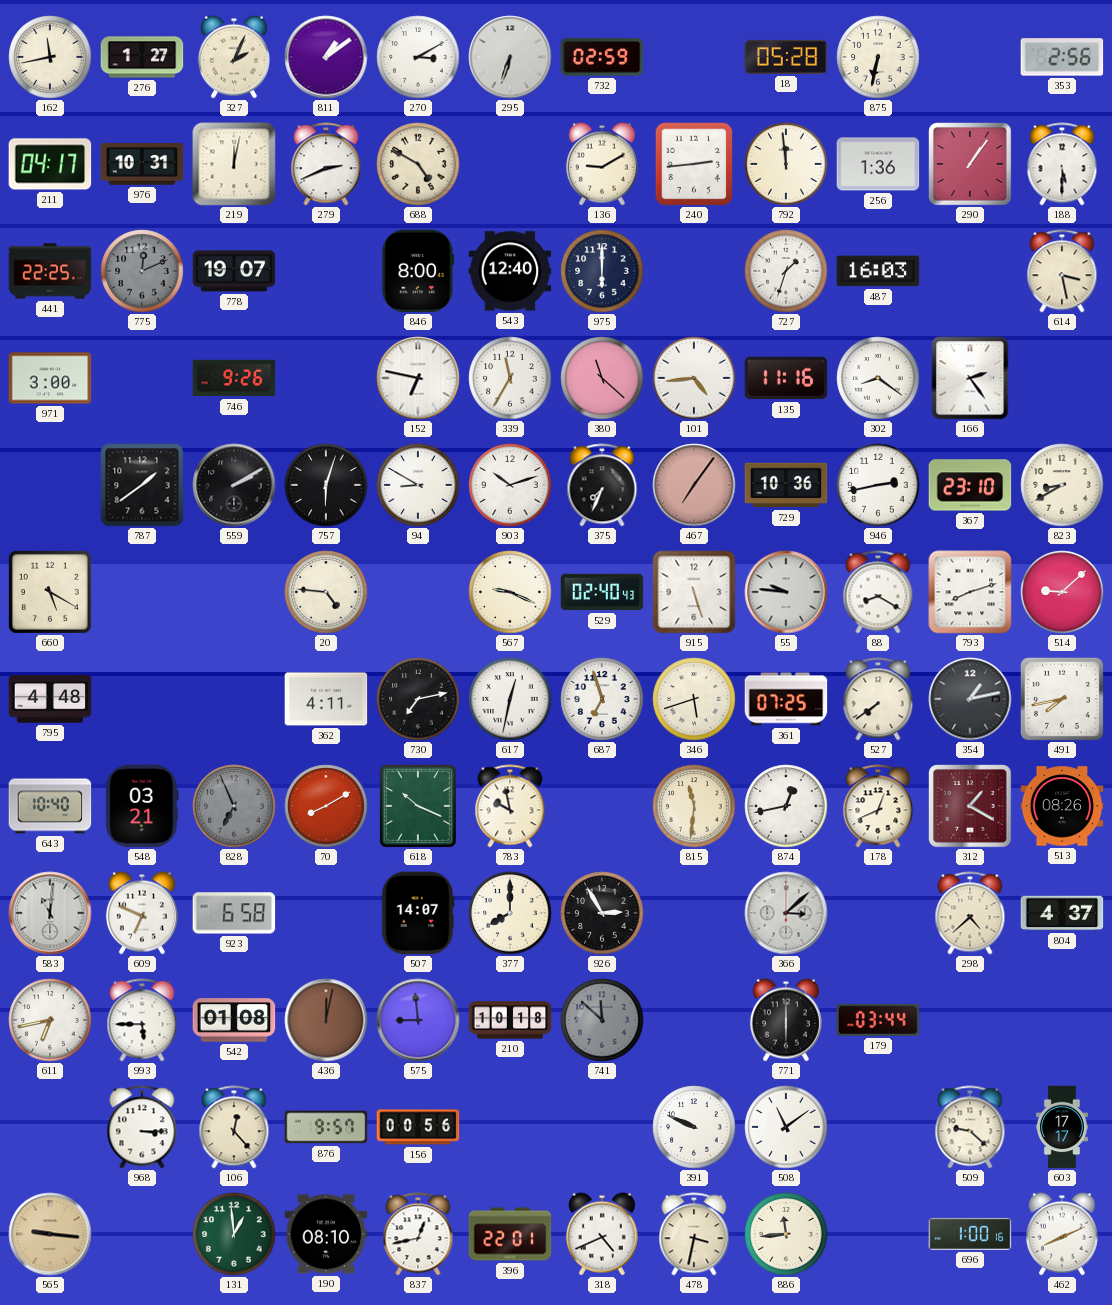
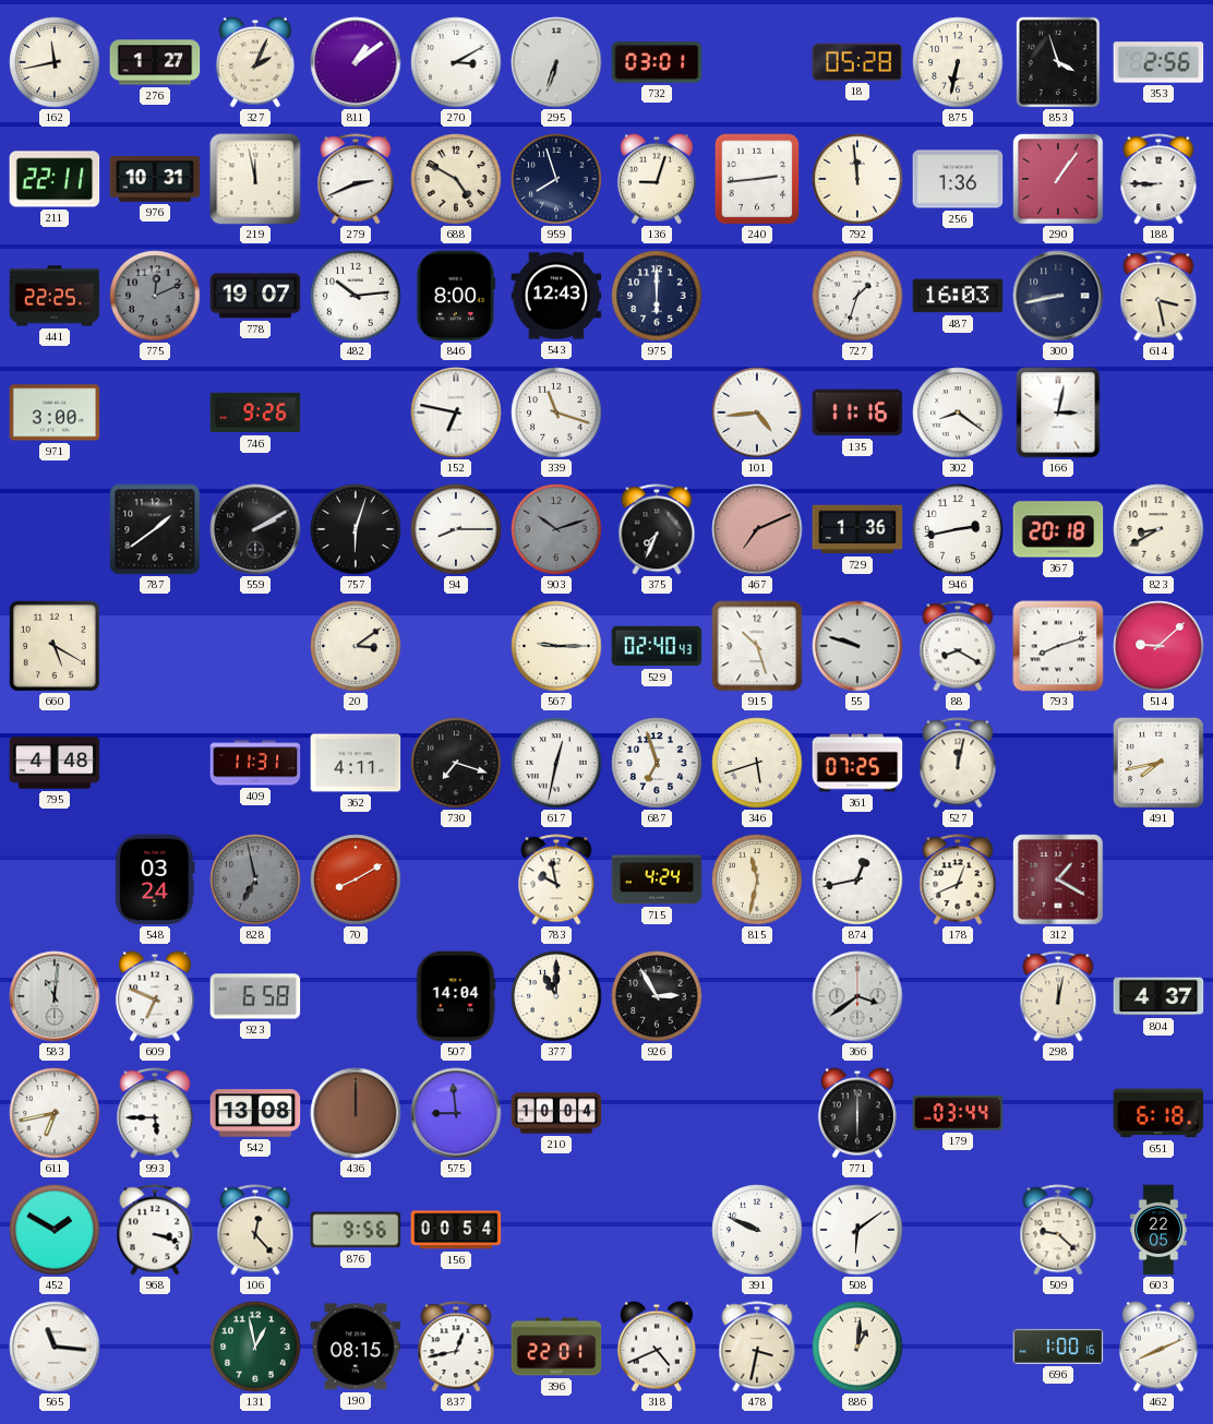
732: 02:59 -> 03:01 (657, 62)
853: none -> 3:57 (1058, 62)
211: 04:17 -> 22:11 (55, 179)
219: 12:02 -> 11:58 (255, 179)
959: none -> 7:57 (556, 179)
136: 9:10 -> 9:03 (657, 179)
188: 5:30 -> 8:45 (1158, 179)
482: none -> 10:14 (356, 296)
543: 12:40 -> 12:43 (556, 296)
300: none -> 8:43 (1058, 296)
339: 11:35 -> 11:18 (556, 412)
380: 11:22 -> none (602, 378)
166: 2:24 -> 3:02 (1058, 412)
94: 8:50 -> 8:15 (456, 529)
903 dial: white -> grey (556, 529)
467: 7:06 -> 7:11 (757, 529)
729: 10:36 -> 1:36 (857, 529)
367: 23:10 -> 20:18 (1058, 529)
20: 4:46 -> 3:09 (356, 646)
567: 9:19 -> 9:15 (556, 646)
915: 5:27 -> 10:27 (757, 646)
55: 9:46 -> 9:48 (857, 646)
409: none -> 11:31 (255, 763)
730: 7:13 -> 7:18 (456, 763)
527: 7:39 -> 12:02 (958, 763)
354: 1:13 -> none (970, 699)
643: 10:40 -> none (50, 806)
548: 03:21 -> 03:24 (155, 879)
828: 6:56 -> 6:58 (255, 879)
618: 10:19 -> none (418, 806)
715: none -> 4:24 (657, 879)
815: 11:31 -> 11:32 (757, 879)
513: 08:26 -> none (1062, 806)
507: 14:07 -> 14:04 (456, 996)
377: 8:00 -> 11:00 (556, 996)
366: 3:08 -> 3:39 (857, 996)
298: 4:38 -> 12:02 (1058, 996)
542: 01:08 -> 13:08 (255, 1113)
436: 12:02 -> 12:00 (356, 1113)
210: 10:18 -> 10:04 (556, 1113)
741: 11:52 -> none (602, 1020)
651: none -> 6:18 (1158, 1113)
452: none -> 1:50 (55, 1230)
968: 3:15 -> 3:18 (155, 1230)
876: 9:57 -> 9:56 (356, 1230)
156: 00:56 -> 00:54 (456, 1230)
508: 11:09 -> 6:09 (857, 1230)
603: 17:17 -> 22:05 (1158, 1230)
565: 9:16 -> 11:16 (55, 1347)
565 dial: champagne -> white (55, 1347)
131: 12:59 -> 12:58 (255, 1347)
190: 08:10 -> 08:15 (356, 1347)
886: 11:44 -> 1:01 (857, 1347)
